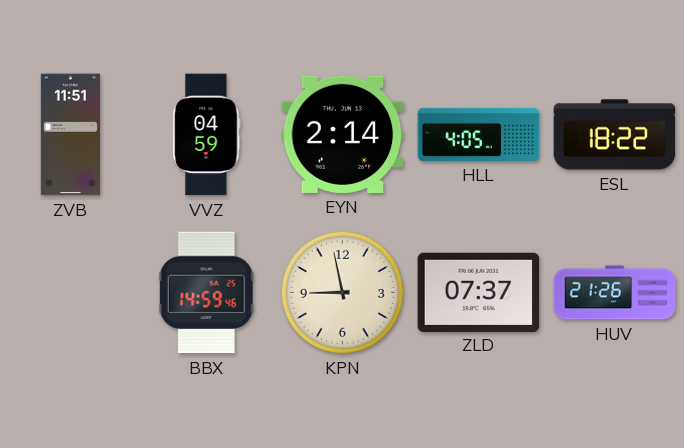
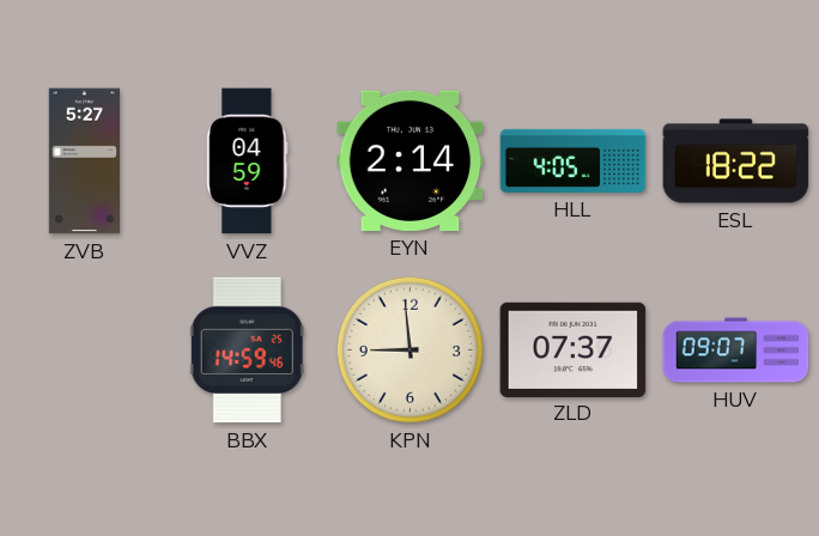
ZVB: 11:51 -> 5:27 (84, 162)
KPN: 8:58 -> 8:59 (409, 349)
HUV: 21:26 -> 09:07 (736, 351)
